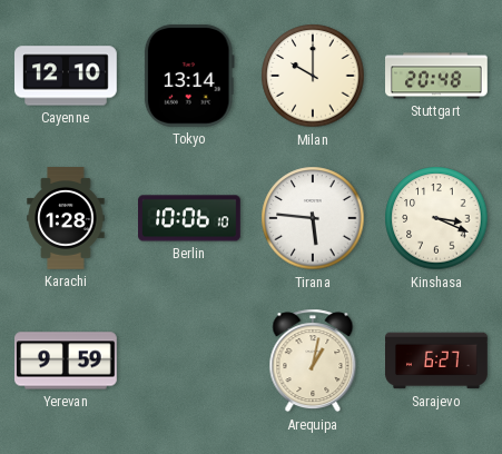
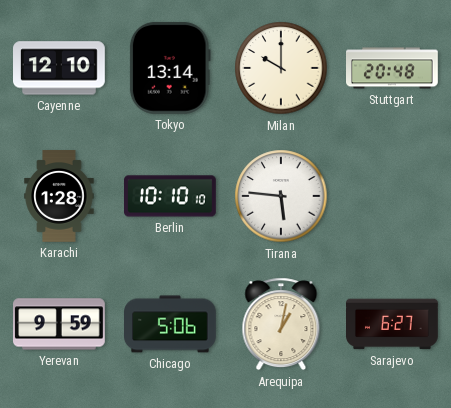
Berlin: 10:06 -> 10:10 (171, 196)
Kinshasa: 3:19 -> none (436, 218)
Chicago: none -> 5:06 (171, 324)
